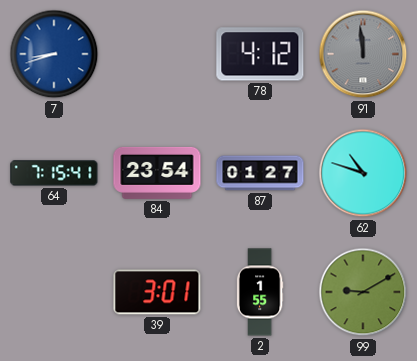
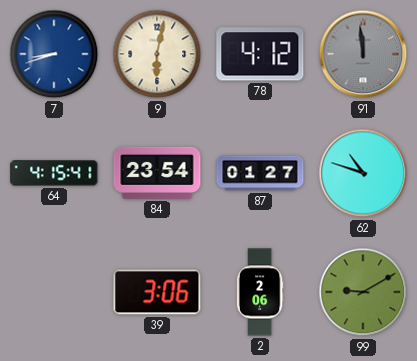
9: none -> 6:02 (157, 54)
64: 7:15 -> 4:15 (54, 173)
39: 3:01 -> 3:06 (157, 292)
2: 1:55 -> 2:06 (260, 292)
